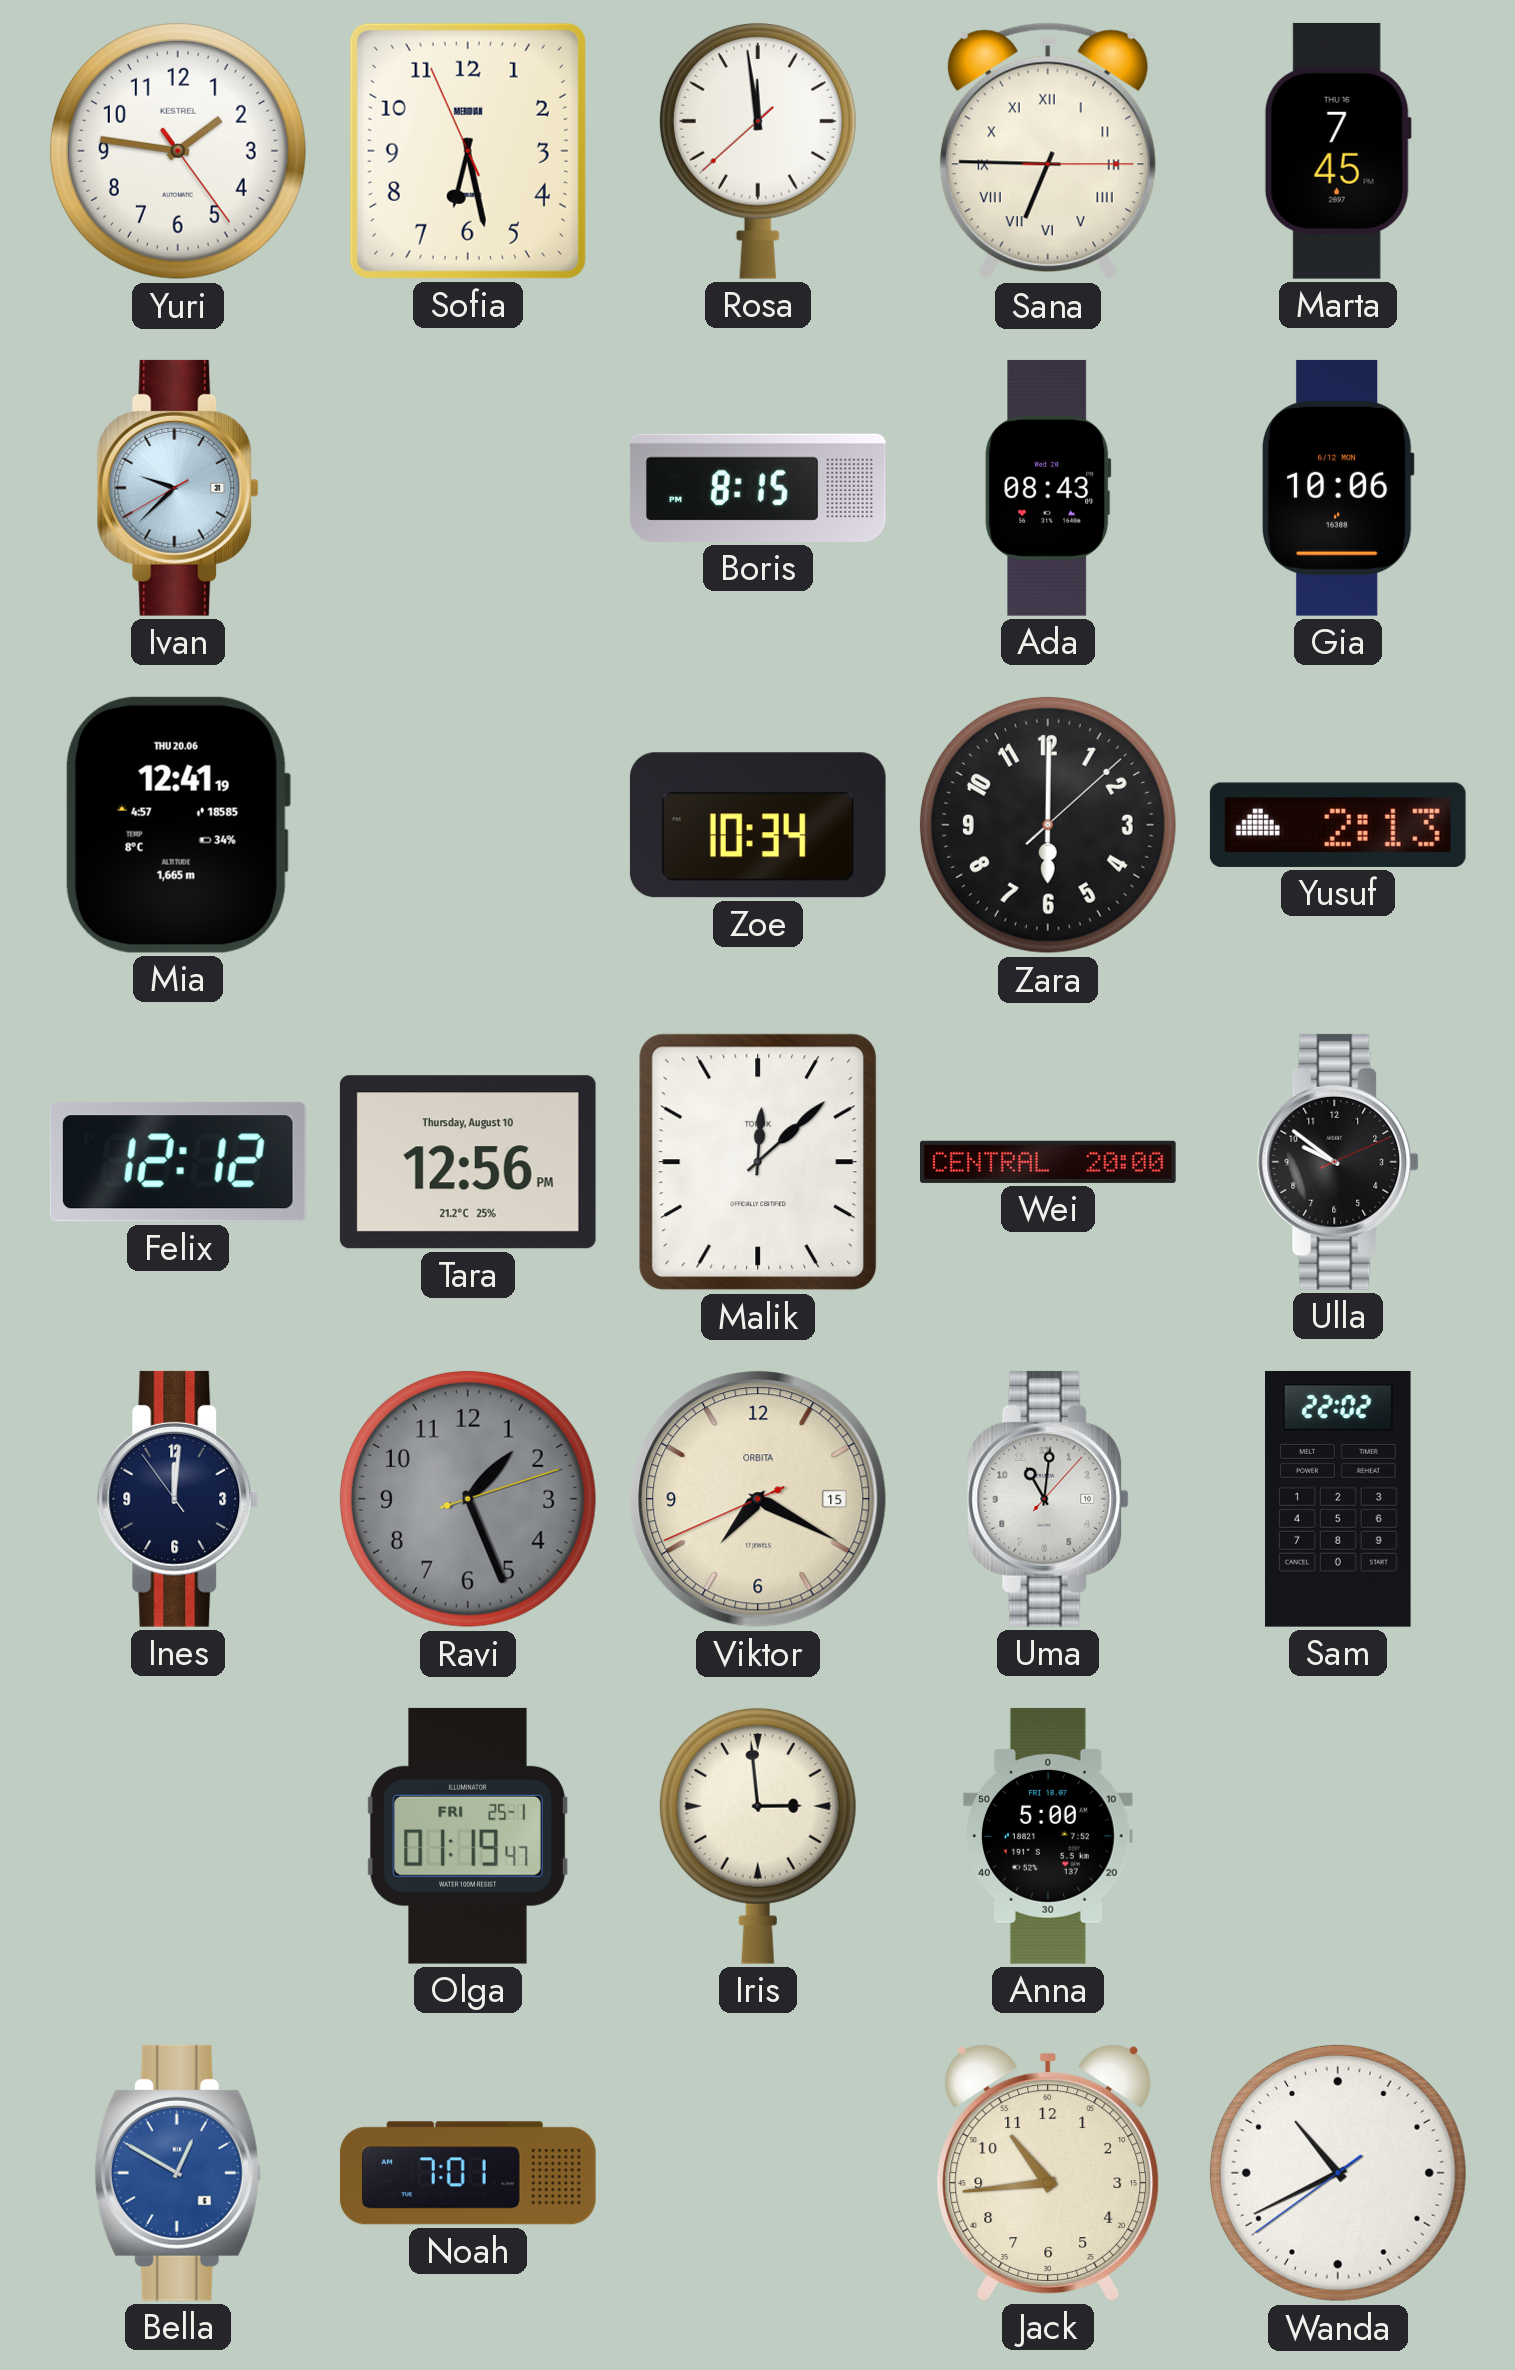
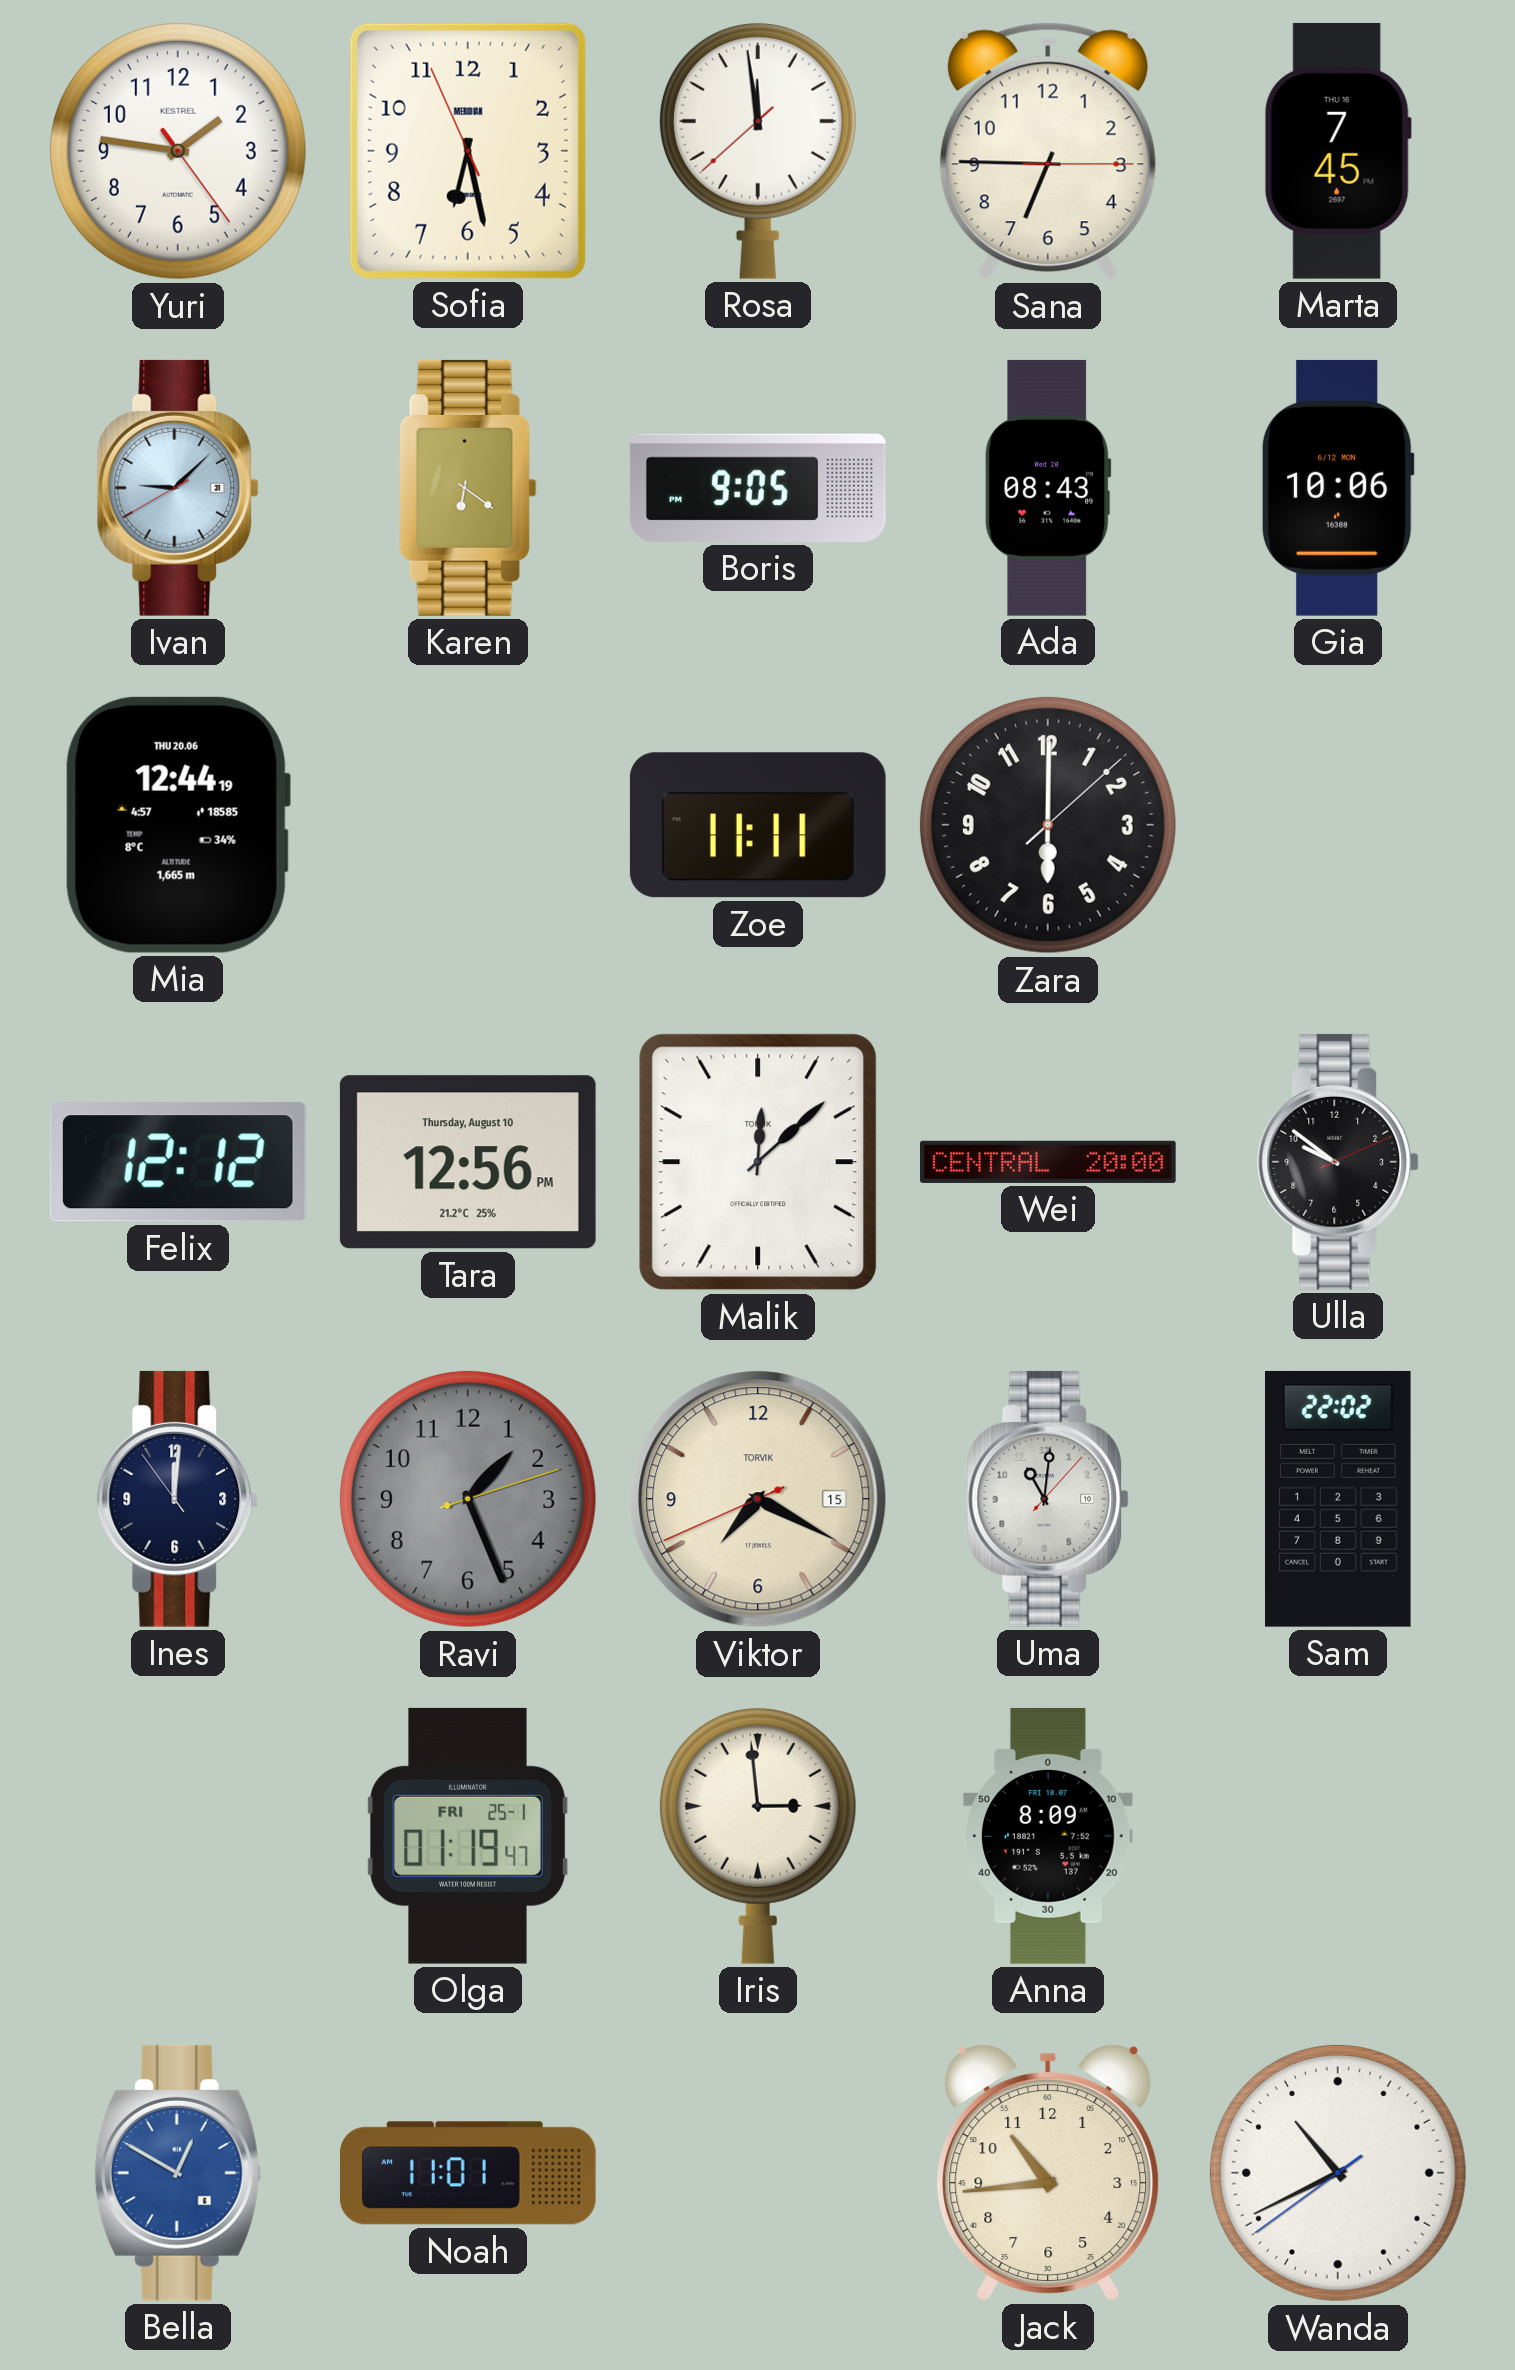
Sana numerals: Roman -> Arabic (1048, 151)
Ivan: 9:37 -> 9:07 (178, 488)
Karen: none -> 6:21 (468, 488)
Boris: 8:15 -> 9:05 (758, 488)
Mia: 12:41 -> 12:44 (177, 825)
Zoe: 10:34 -> 11:11 (758, 825)
Yusuf: 2:13 -> none (1338, 825)
Viktor brand: ORBITA -> TORVIK (758, 1499)
Anna: 5:00 -> 8:09 (1048, 1836)
Noah: 7:01 -> 11:01 (468, 2173)
